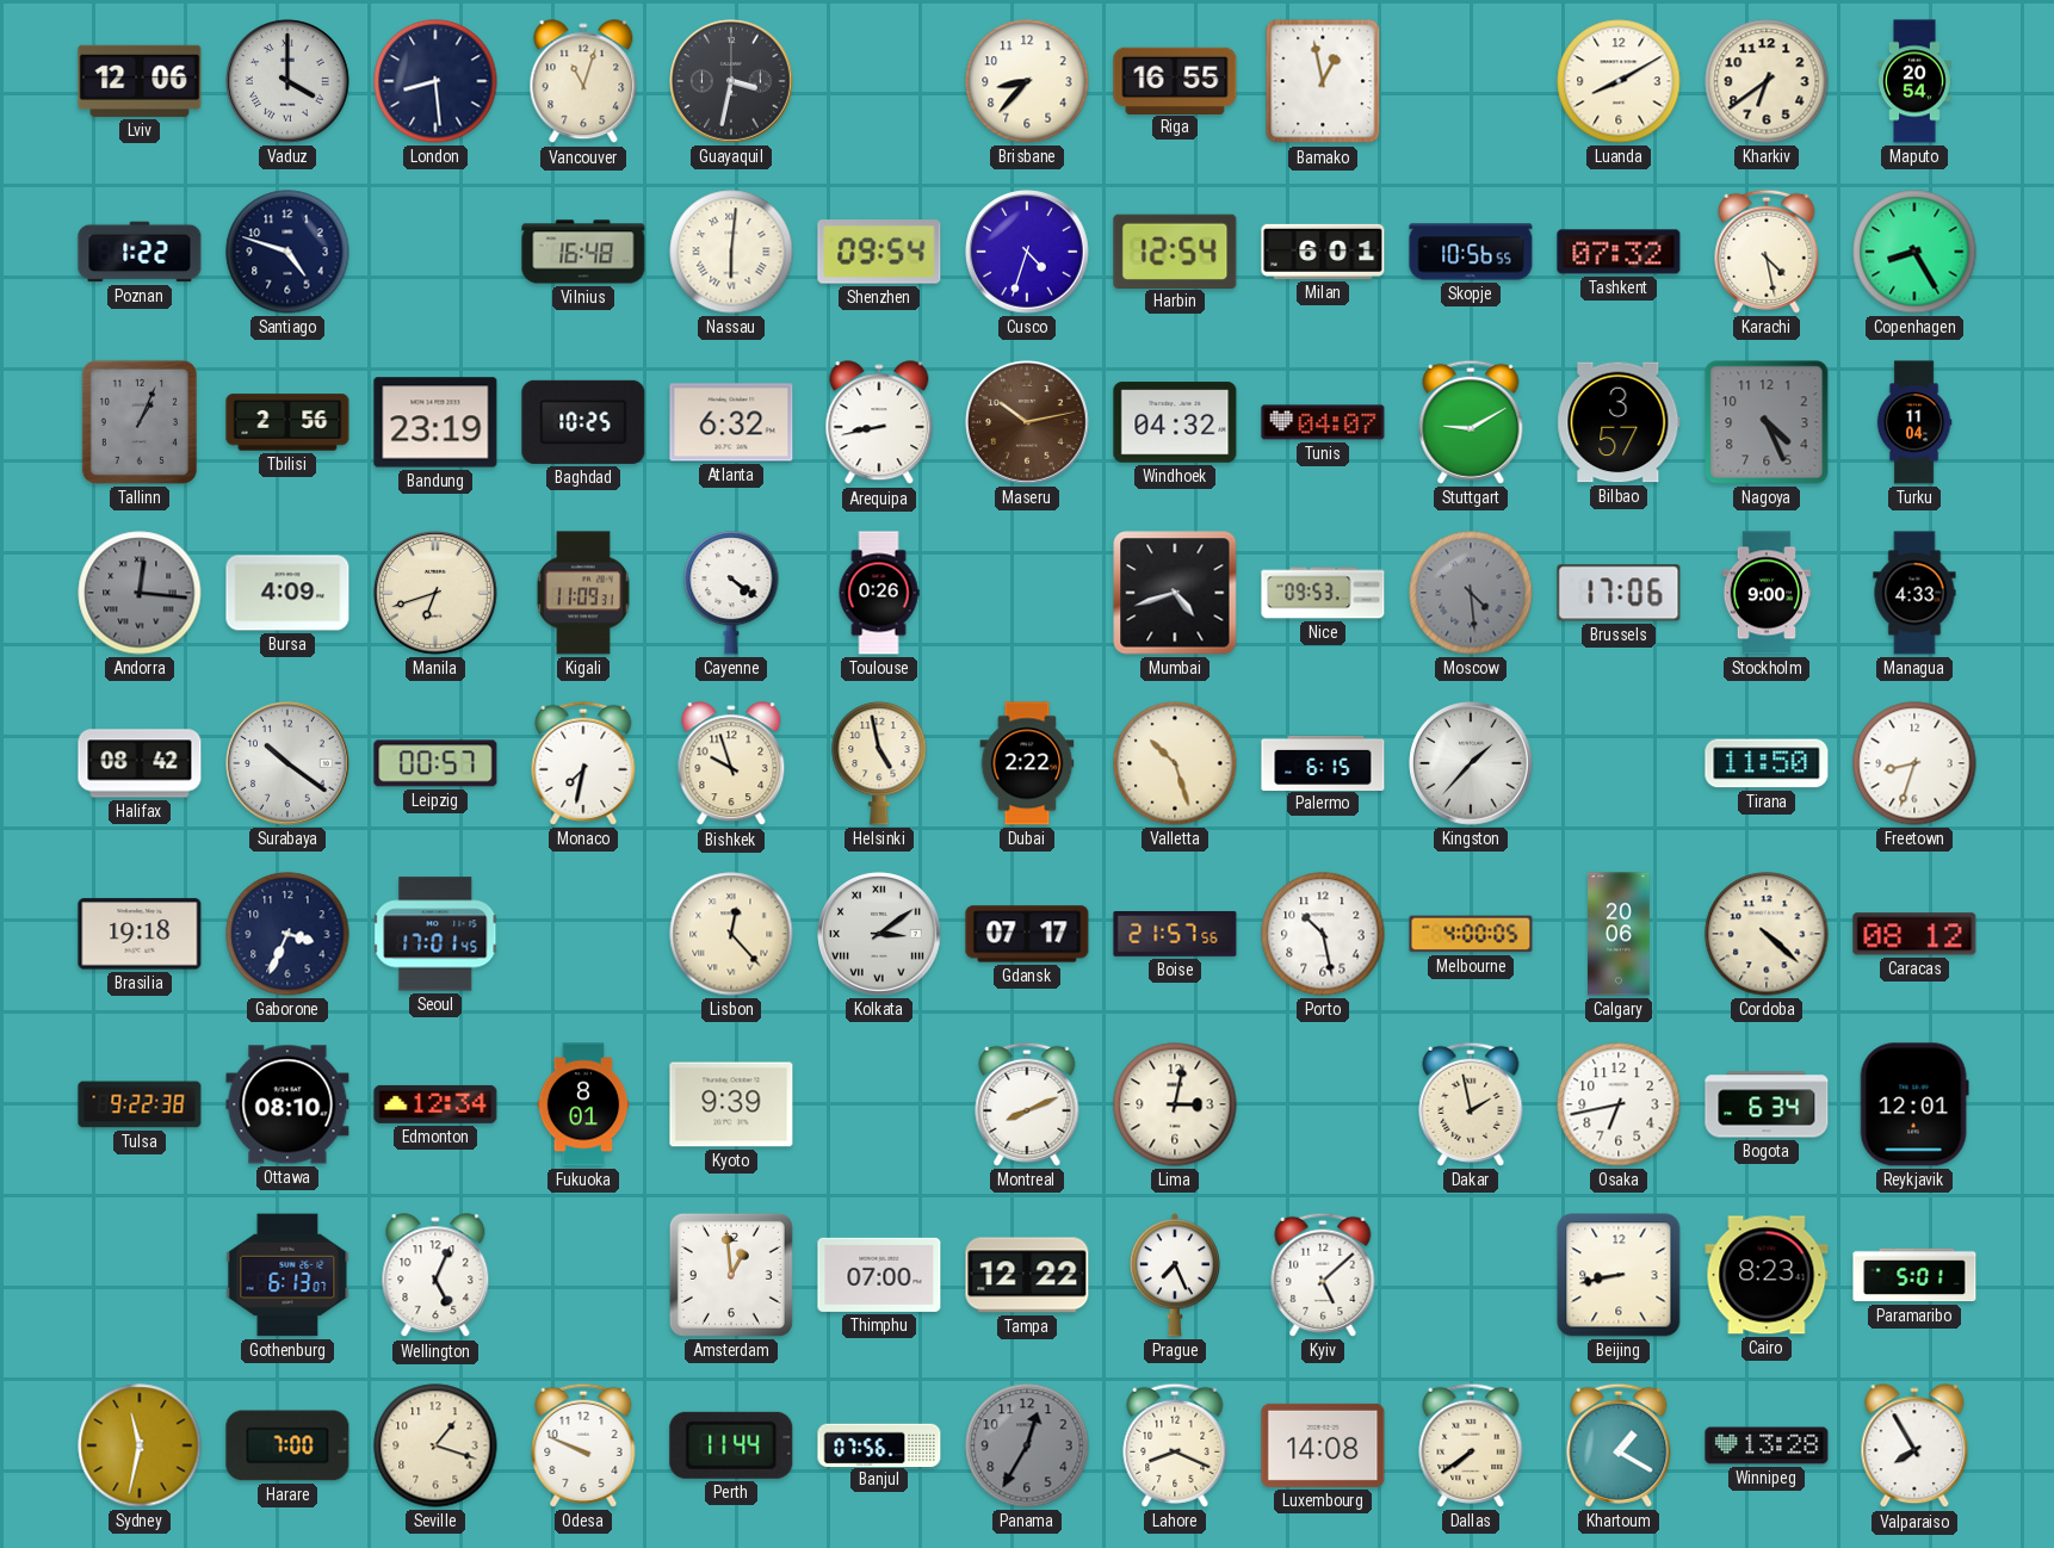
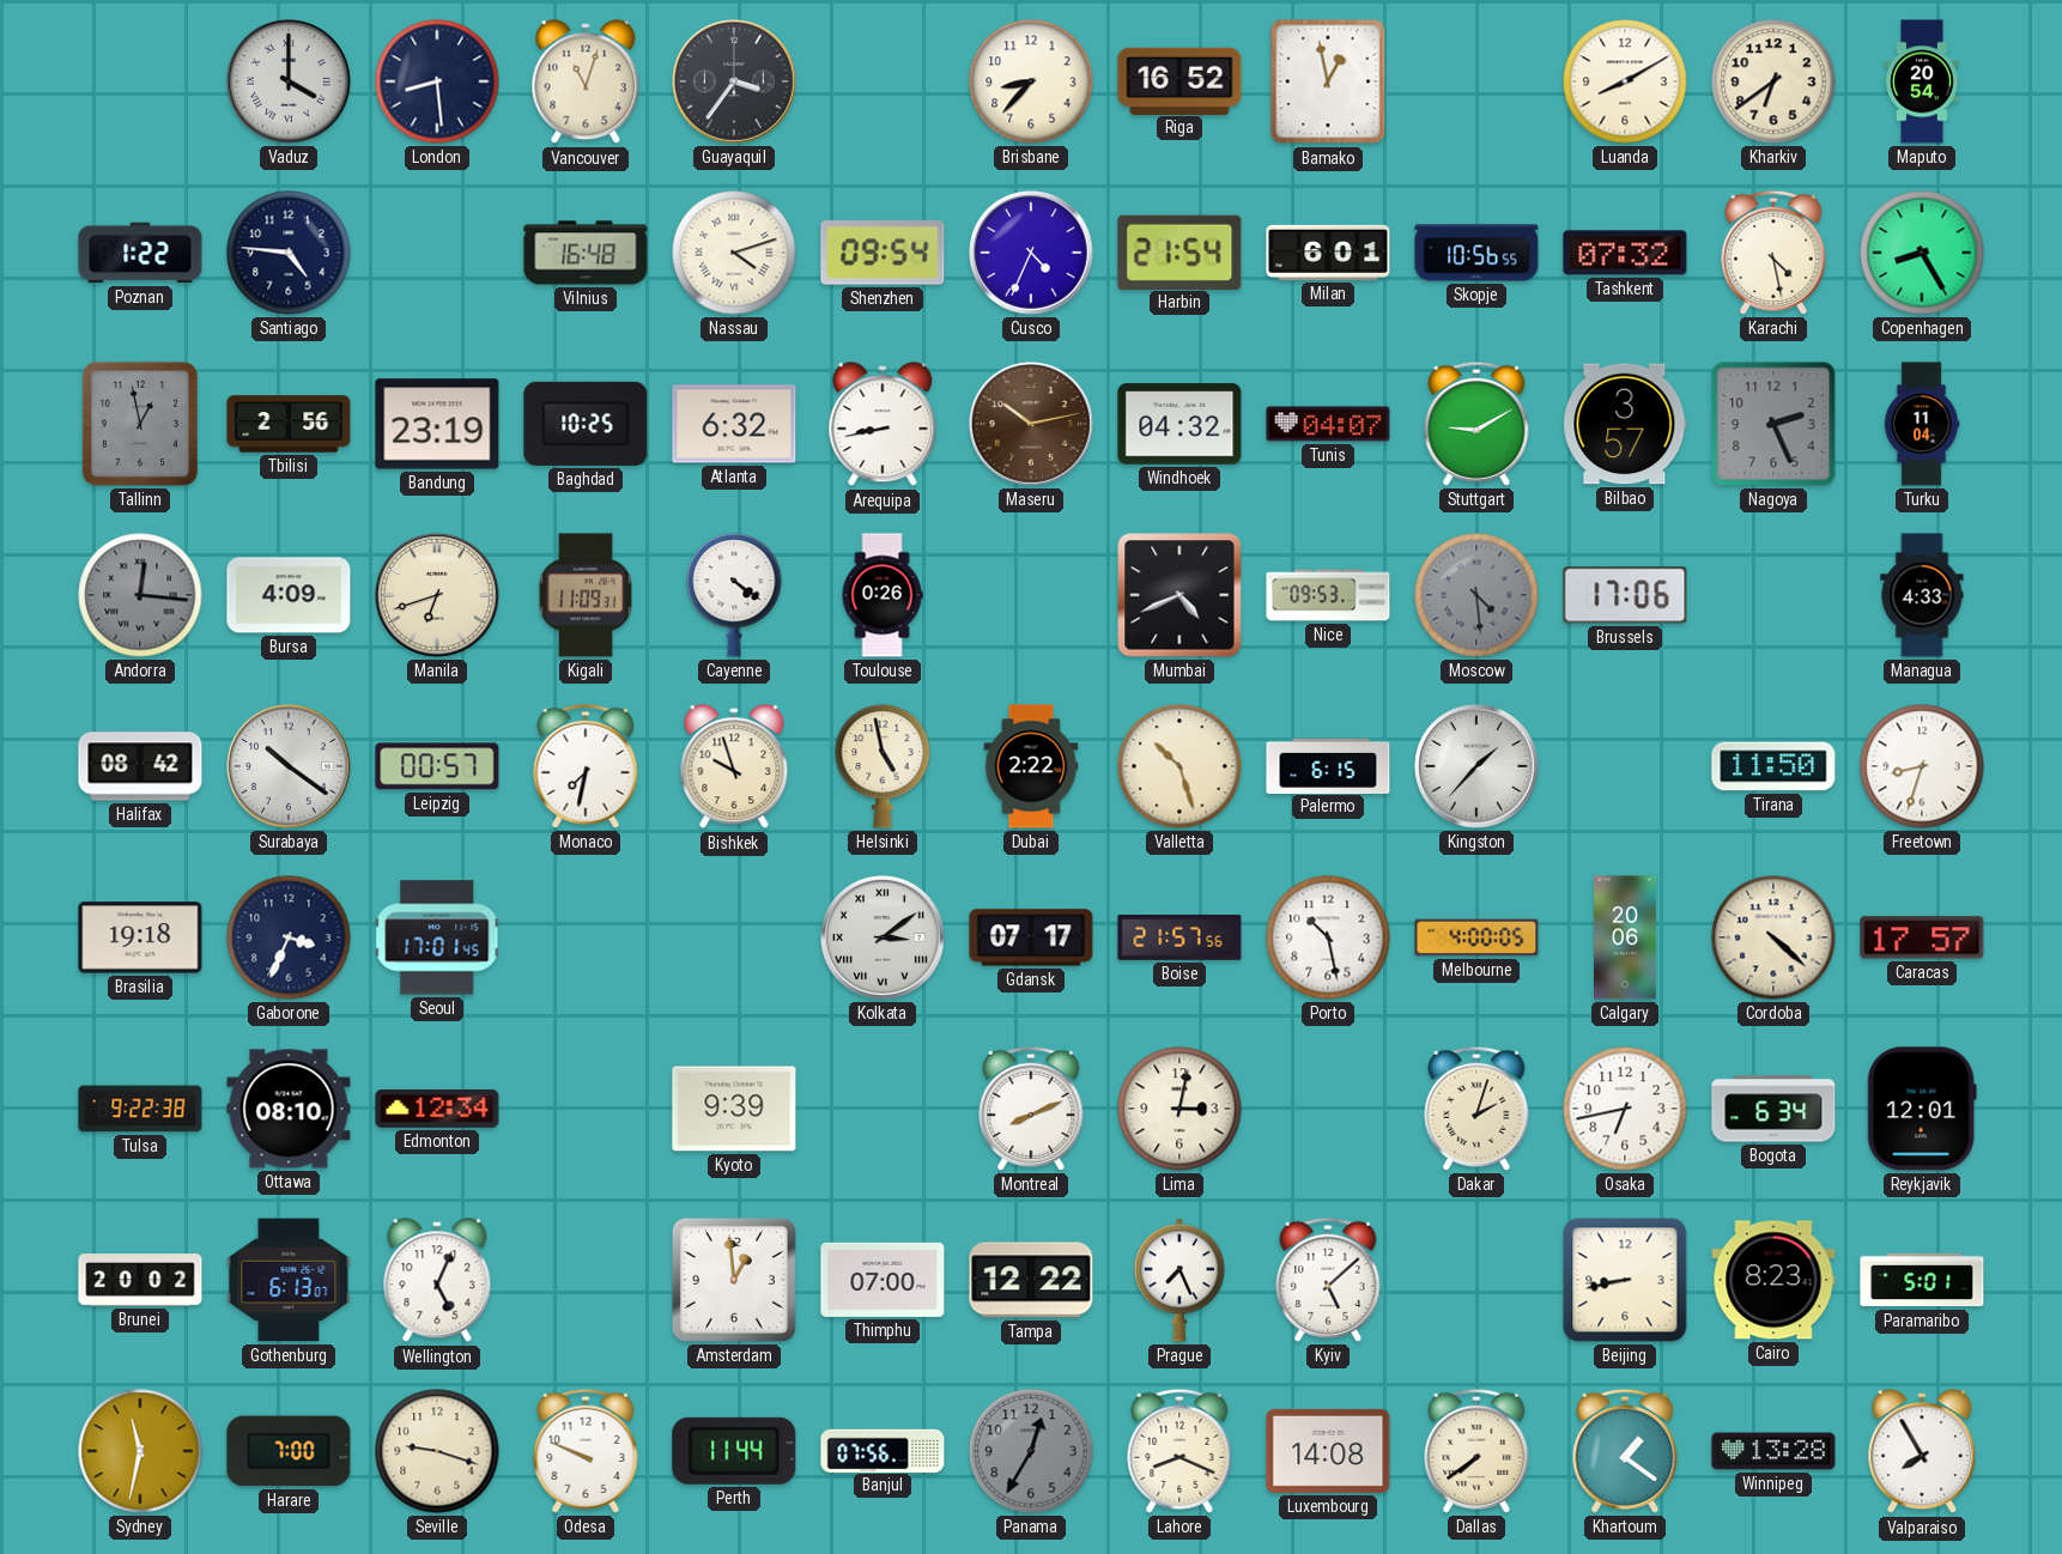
Lviv: 12:06 -> none (140, 81)
Guayaquil: 3:32 -> 3:36 (734, 81)
Riga: 16:55 -> 16:52 (1179, 80)
Santiago: 4:48 -> 4:46 (289, 253)
Nassau: 6:01 -> 4:12 (734, 253)
Cusco: 4:33 -> 4:34 (1031, 253)
Harbin: 12:54 -> 21:54 (1179, 251)
Tallinn: 1:04 -> 12:58 (140, 424)
Nagoya: 4:26 -> 2:26 (1773, 424)
Mumbai: 4:42 -> 4:41 (1179, 595)
Stockholm: 9:00 -> none (1767, 593)
Lisbon: 12:23 -> none (731, 934)
Caracas: 08:12 -> 17:57 (1922, 937)
Fukuoka: 8:01 -> none (583, 1104)
Dakar: 1:58 -> 2:03 (1476, 1109)
Brunei: none -> 20:02 (140, 1280)
Seville: 1:18 -> 9:18 (437, 1451)
Khartoum: 1:20 -> 1:21 (1625, 1451)
